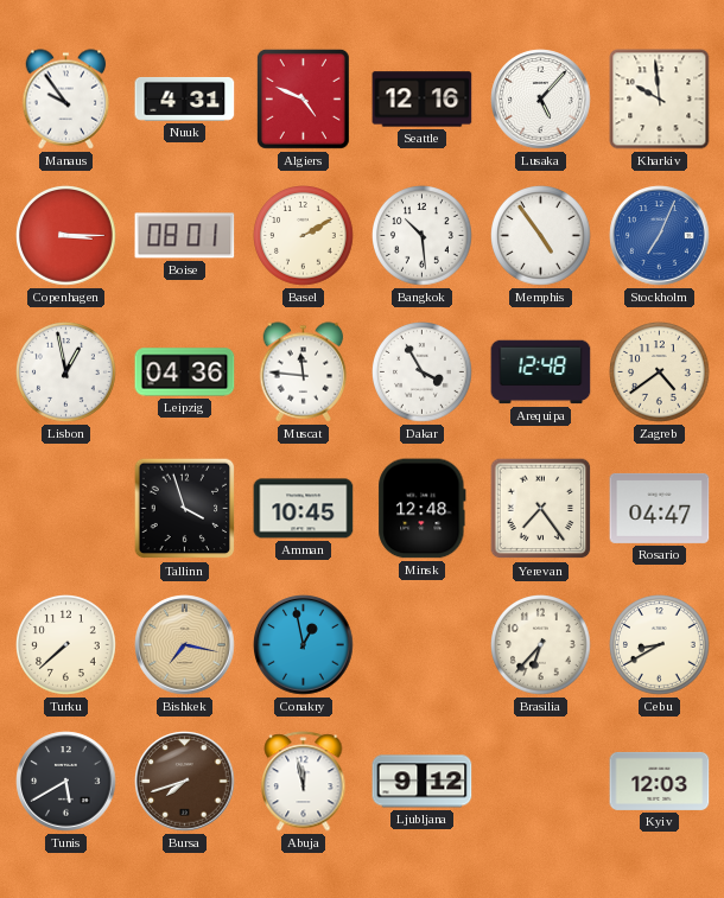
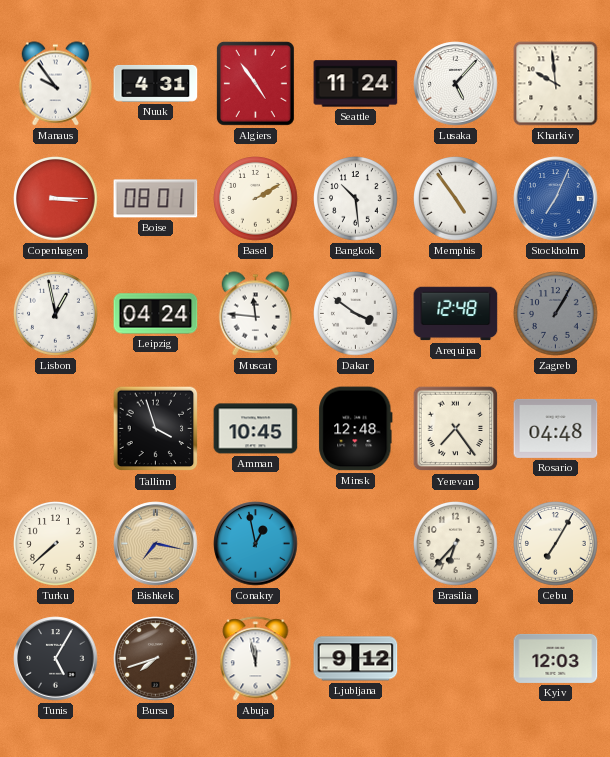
Algiers: 4:49 -> 4:54 (255, 83)
Seattle: 12:16 -> 11:24 (356, 84)
Leipzig: 04:36 -> 04:24 (156, 314)
Dakar: 3:55 -> 3:51 (356, 314)
Zagreb: 4:39 -> 1:05 (556, 314)
Zagreb dial: cream -> grey (556, 314)
Rosario: 04:47 -> 04:48 (556, 428)
Cebu: 8:40 -> 7:05 (556, 544)
Tunis: 5:40 -> 5:05 (56, 659)
